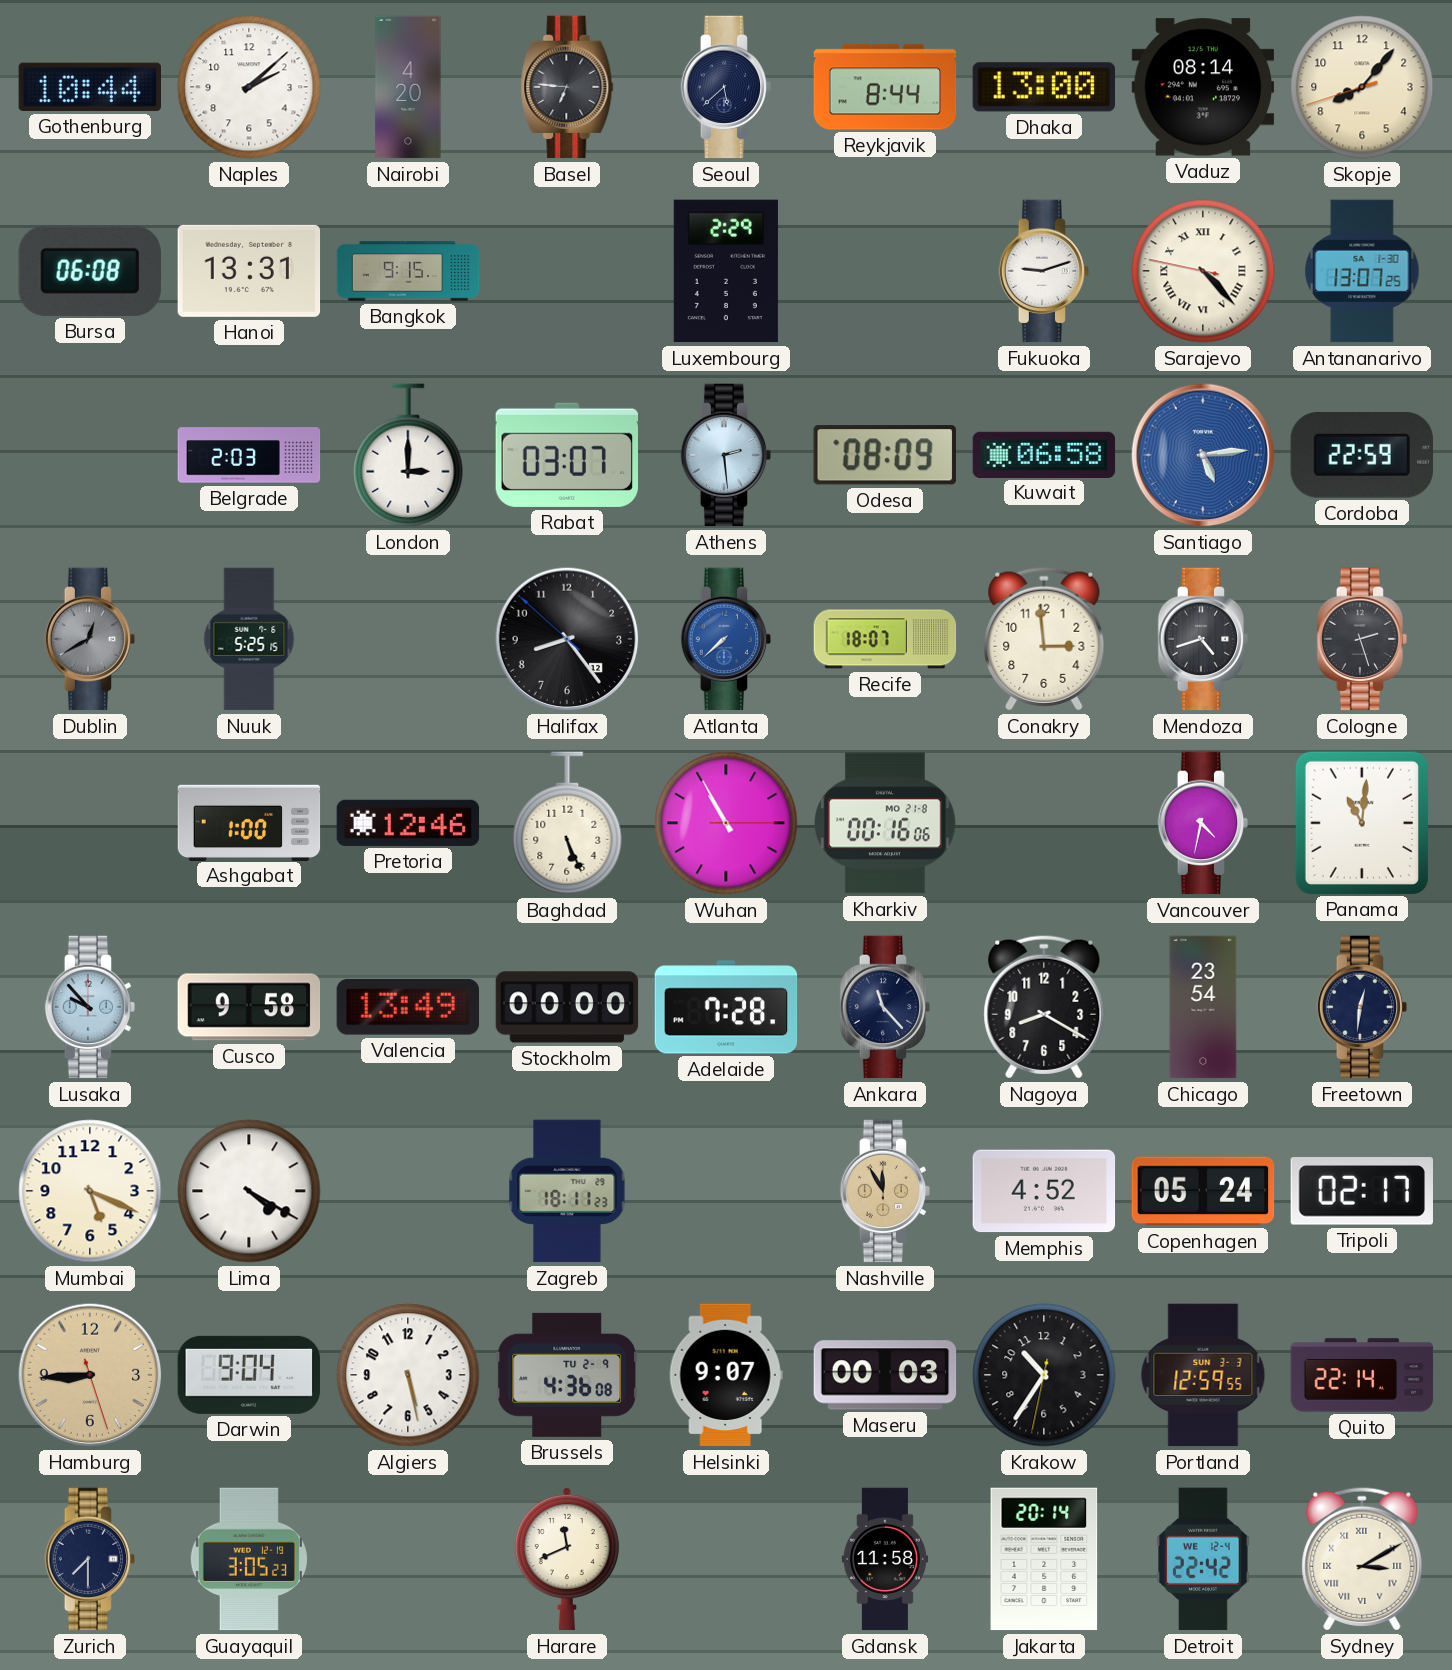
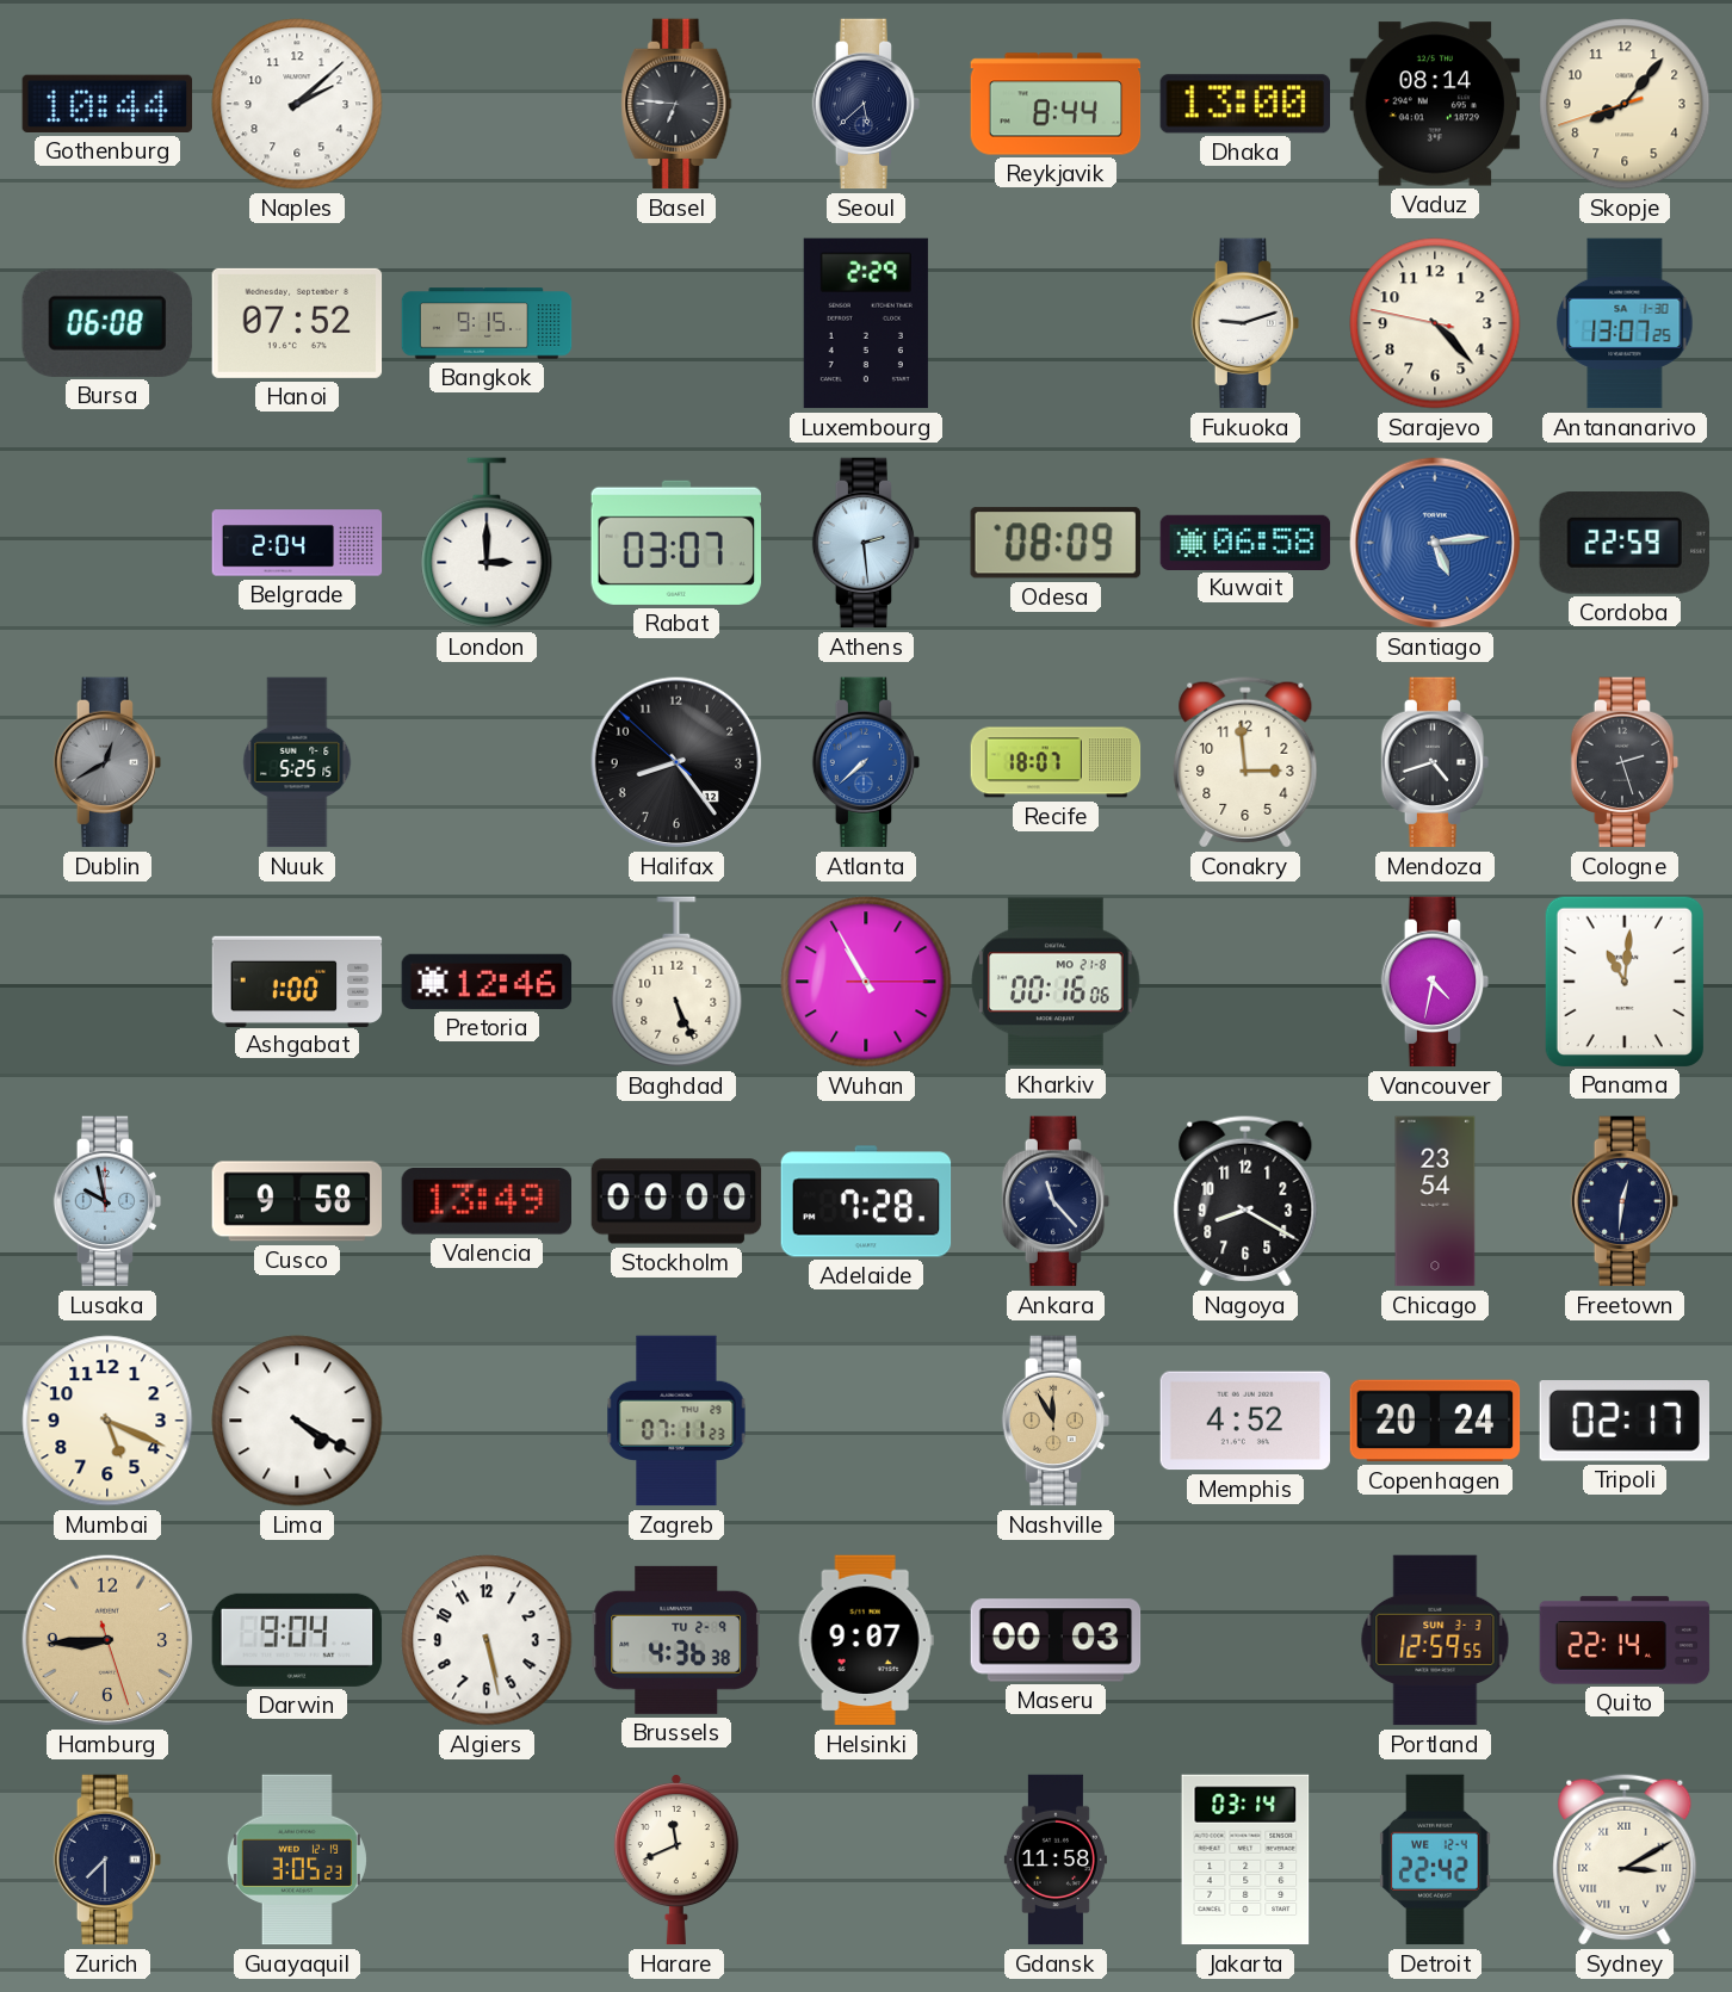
Nairobi: 4:20 -> none (408, 87)
Hanoi: 13:31 -> 07:52 (297, 323)
Sarajevo numerals: Roman -> Arabic (1435, 323)
Belgrade: 2:03 -> 2:04 (297, 543)
Lusaka: 9:53 -> 9:58 (107, 1201)
Zagreb: 18:11 -> 07:11 (676, 1421)
Copenhagen: 05:24 -> 20:24 (1435, 1421)
Brussels: 4:36:08 -> 4:36:38 (675, 1640)
Krakow: 10:35 -> none (1044, 1375)
Jakarta: 20:14 -> 03:14 (1245, 1860)
